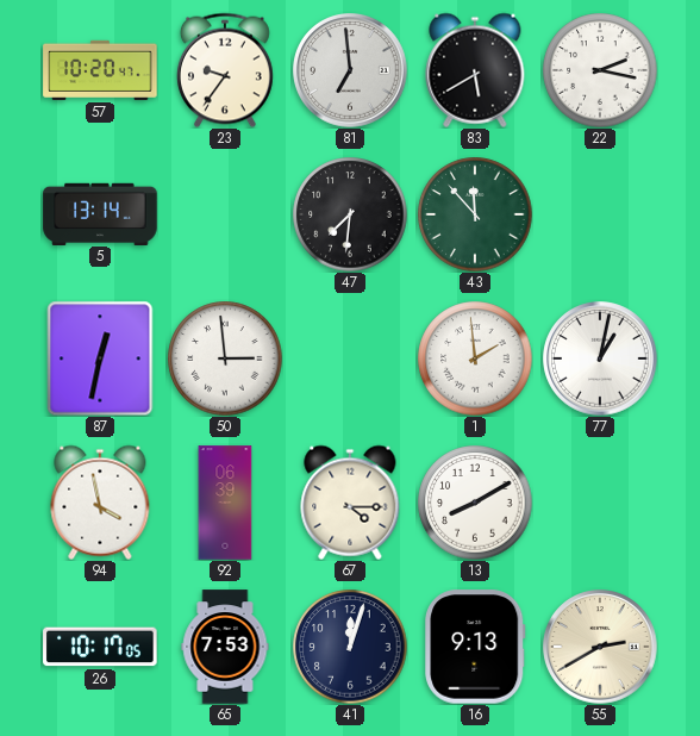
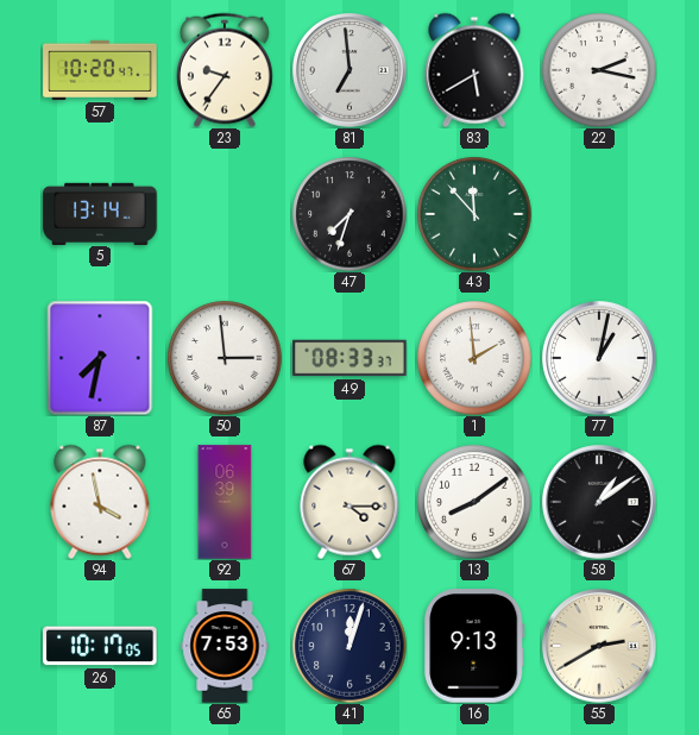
47: 7:31 -> 7:33 (349, 214)
87: 12:32 -> 7:32 (100, 358)
49: none -> 08:33 (349, 358)
13: 8:10 -> 8:09 (474, 502)
58: none -> 1:09 (599, 502)
